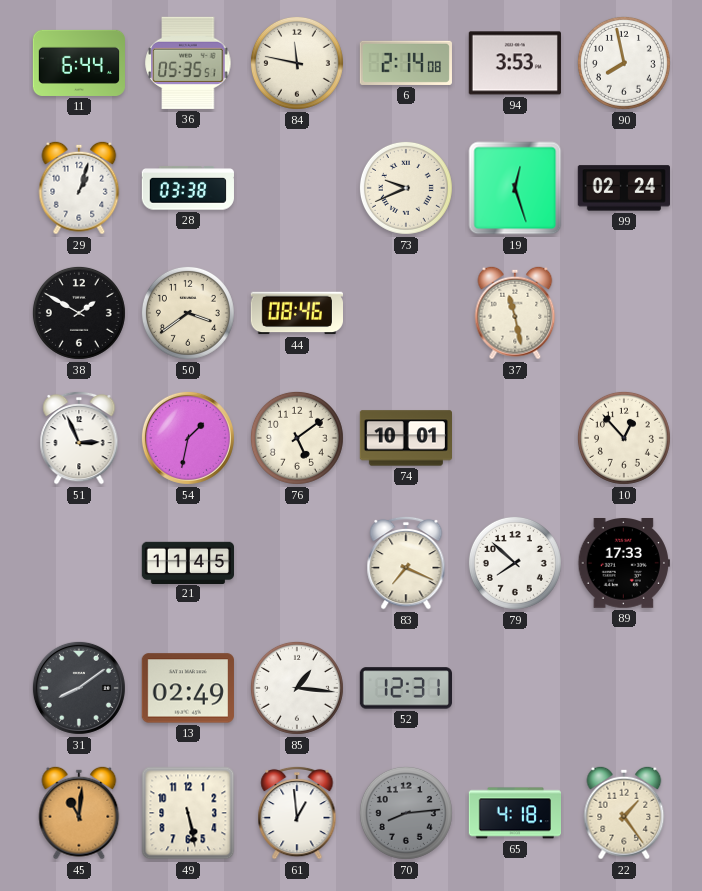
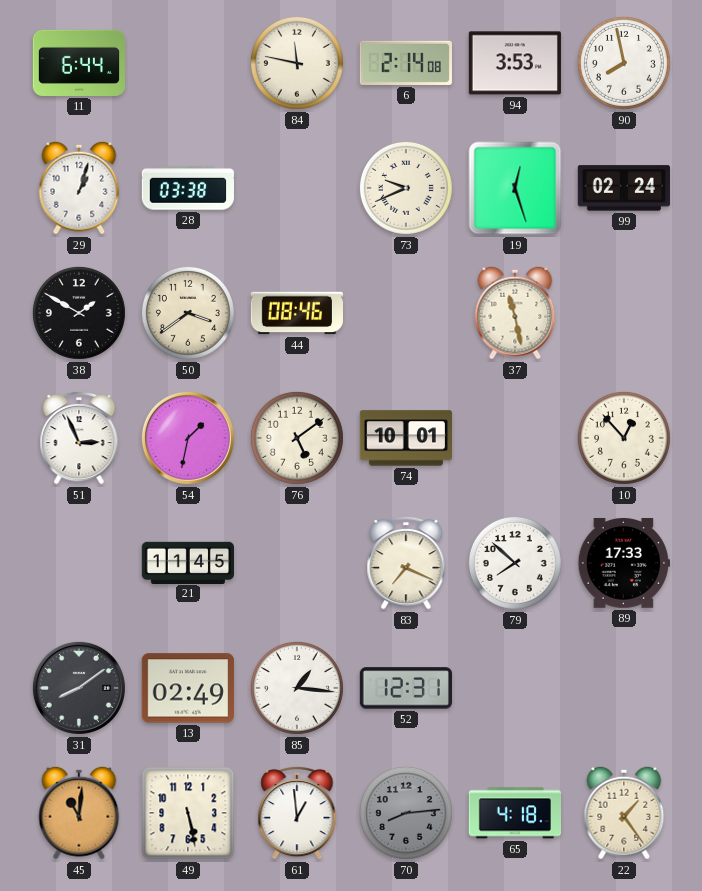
36: 05:35 -> none (188, 63)
